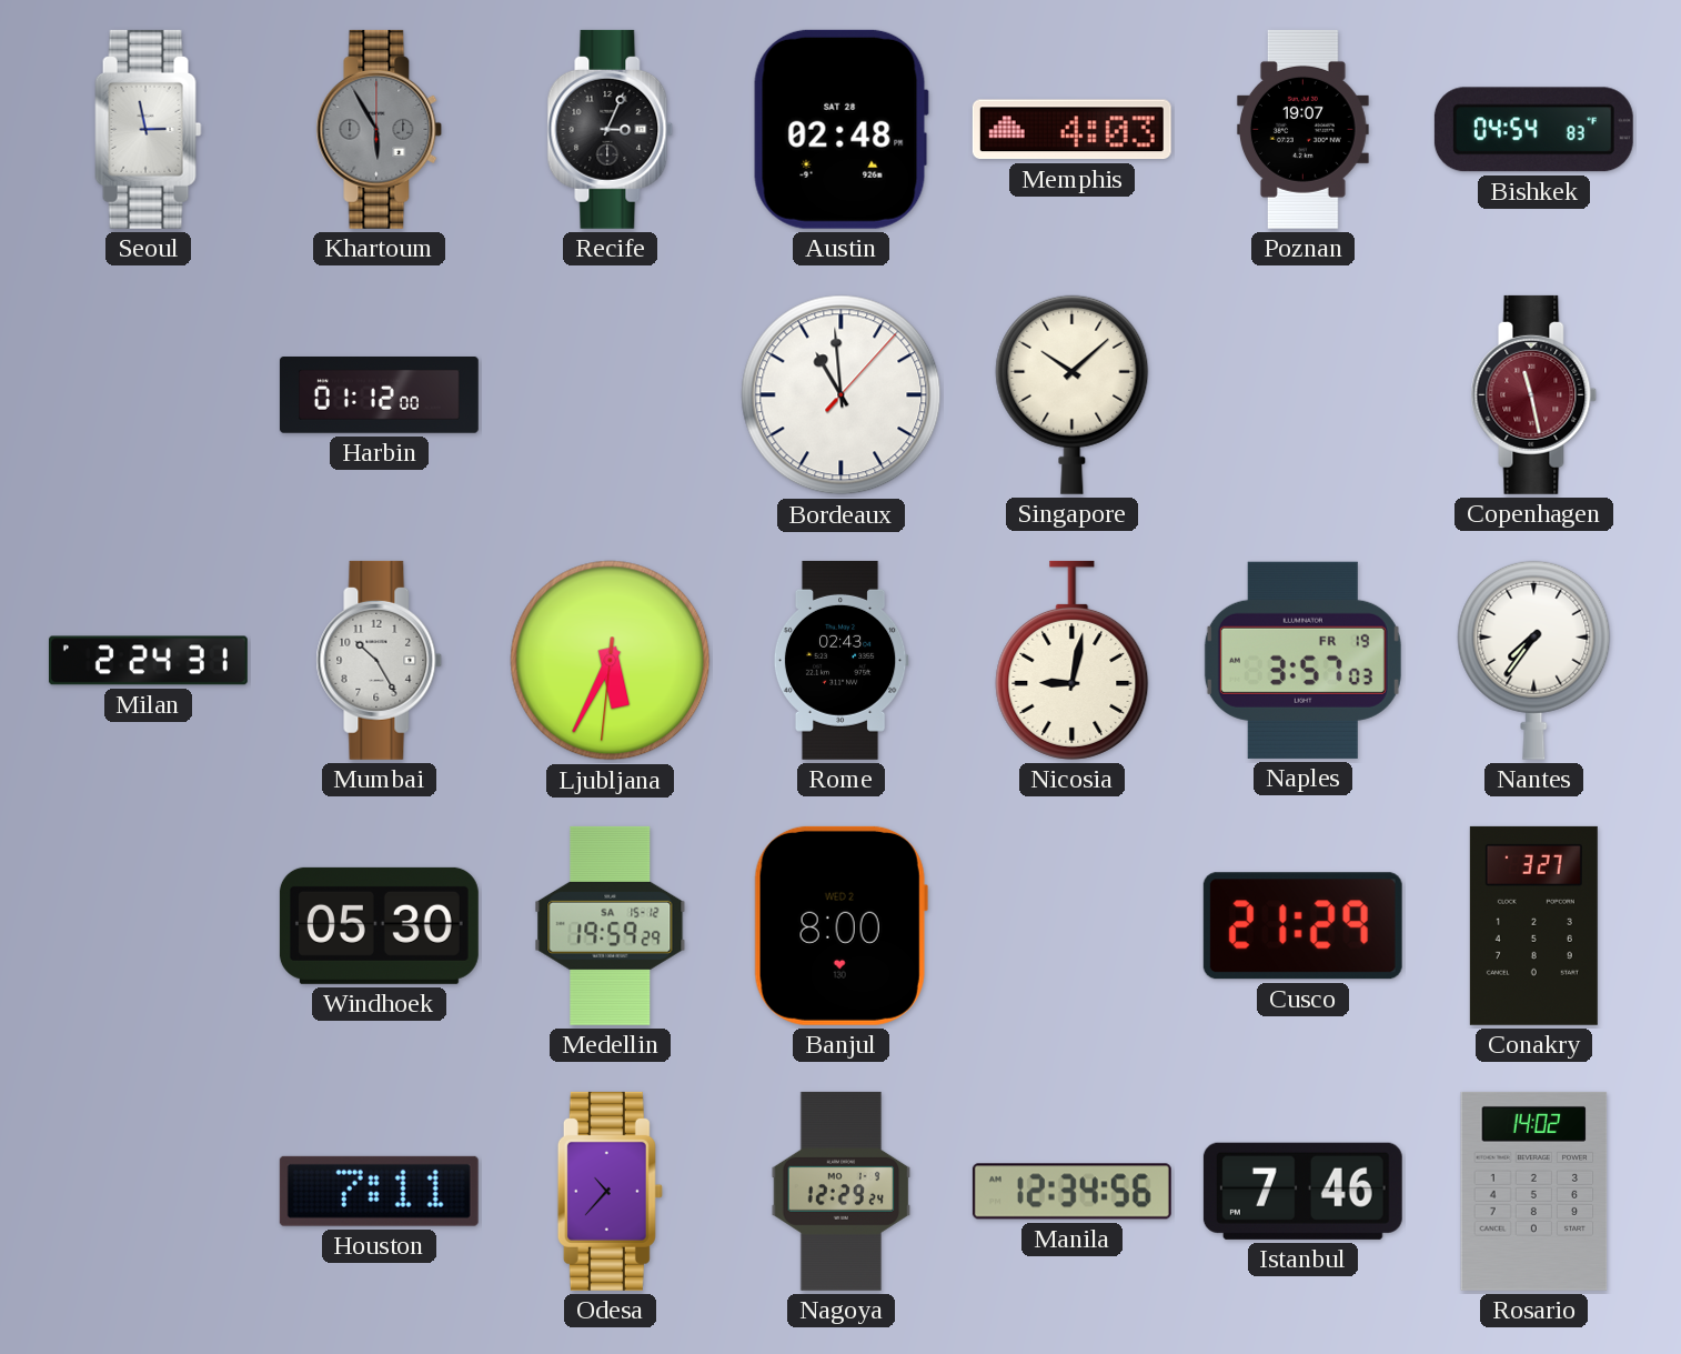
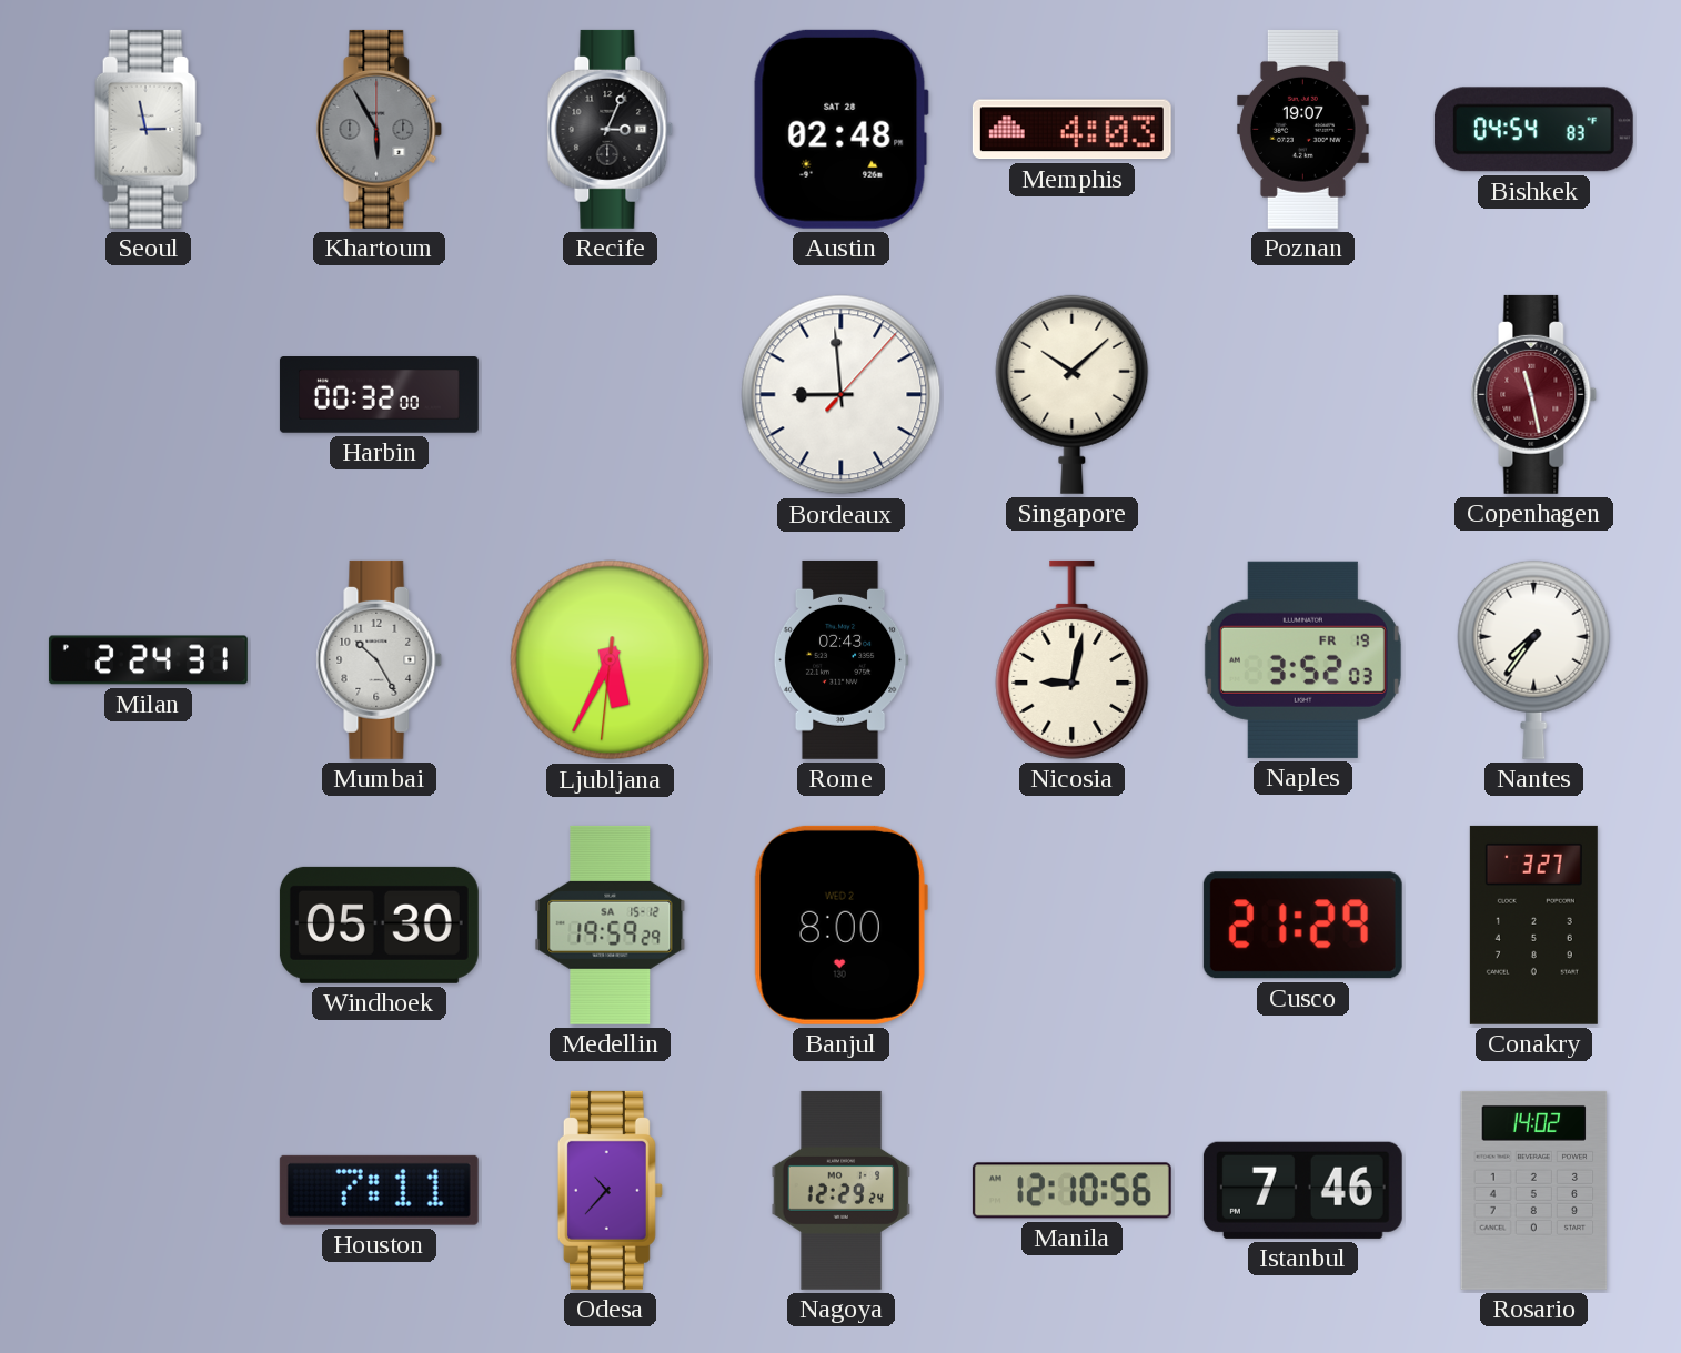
Harbin: 01:12 -> 00:32 (379, 395)
Bordeaux: 10:59 -> 8:59 (842, 395)
Naples: 3:57 -> 3:52 (1302, 659)
Manila: 12:34 -> 12:10 (1071, 1191)
